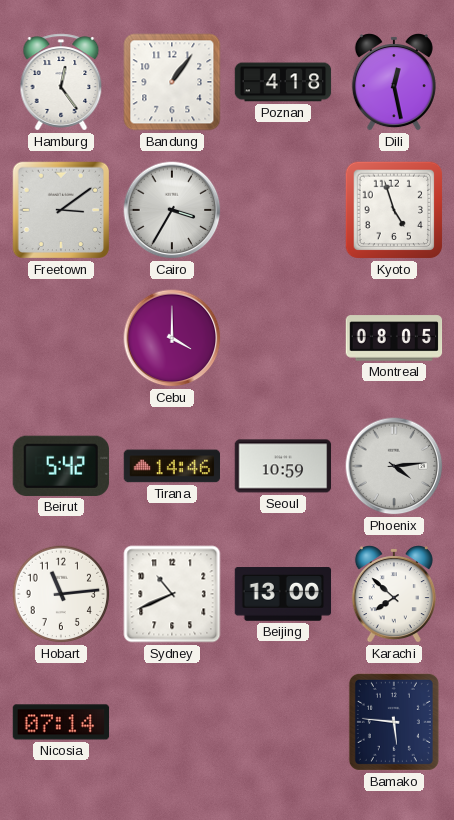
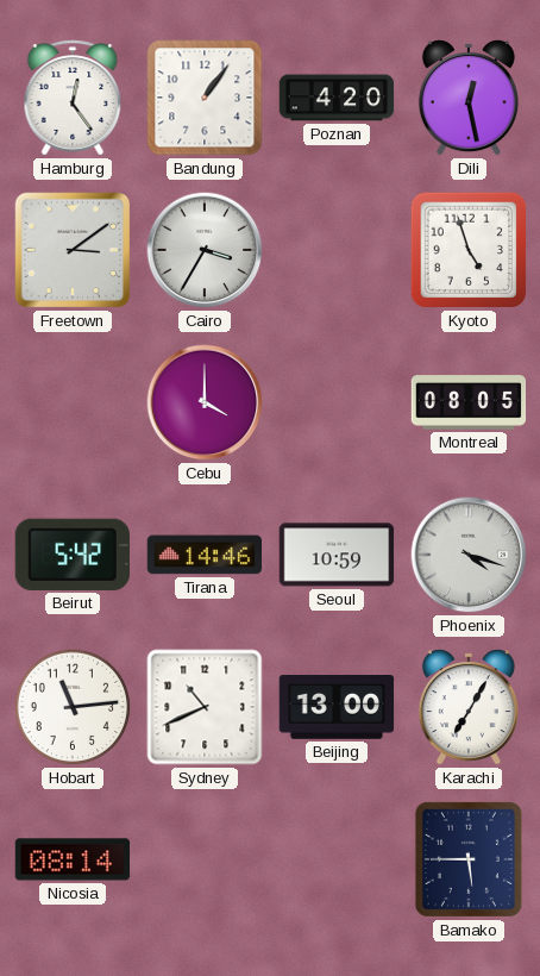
Poznan: 4:18 -> 4:20 (337, 98)
Phoenix: 4:14 -> 4:18 (469, 555)
Karachi: 7:52 -> 7:05 (469, 707)
Nicosia: 07:14 -> 08:14 (73, 859)
Bamako: 5:46 -> 5:45 (469, 859)
